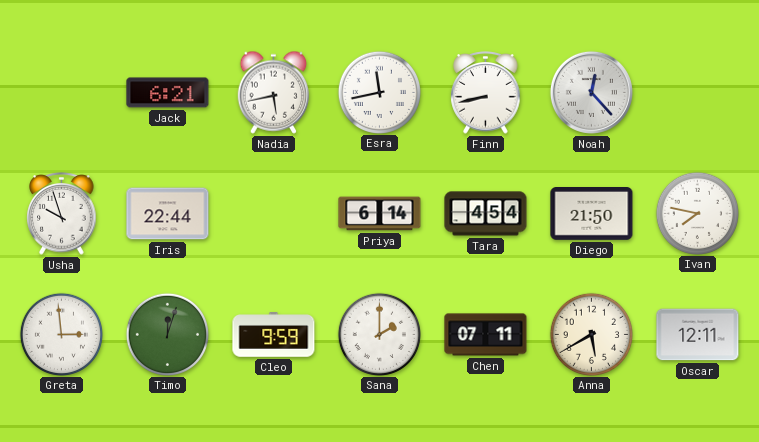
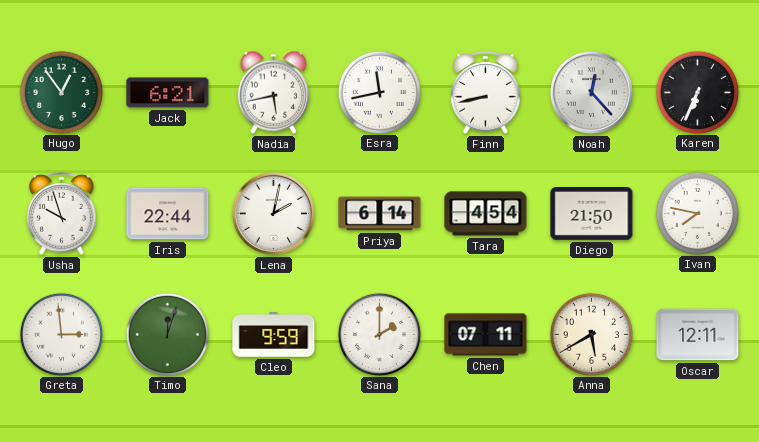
Hugo: none -> 12:54 (61, 92)
Karen: none -> 6:34 (697, 92)
Lena: none -> 2:02 (273, 213)
